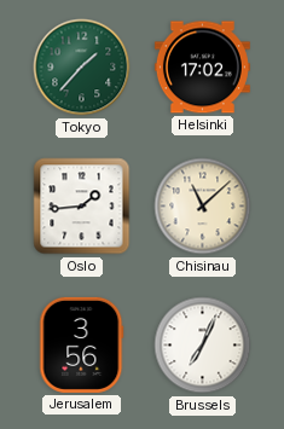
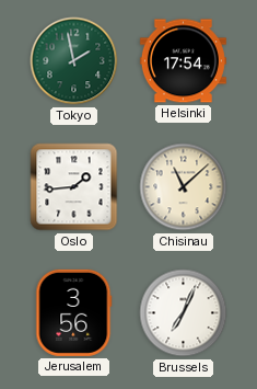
Tokyo: 1:37 -> 1:58 (74, 61)
Helsinki: 17:02 -> 17:54 (183, 61)
